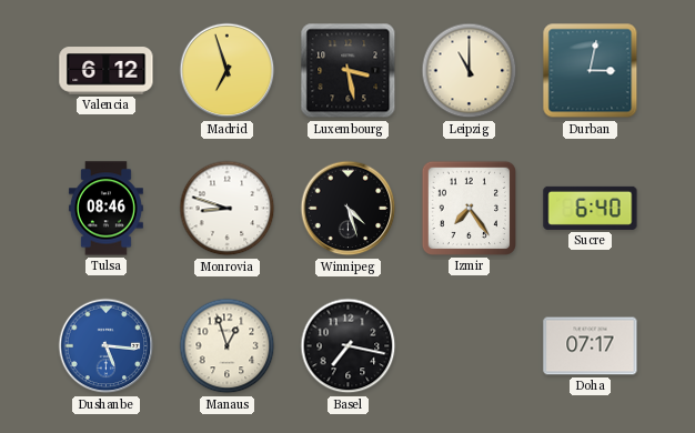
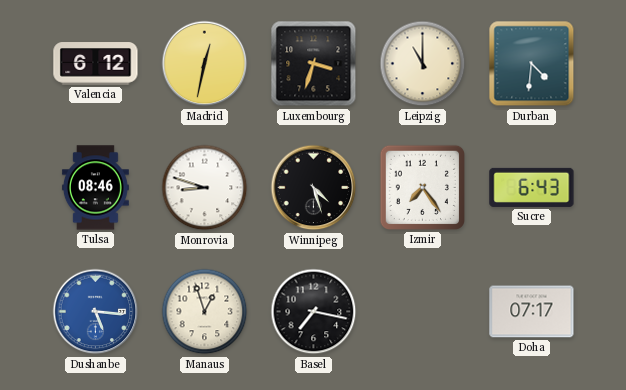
Madrid: 6:57 -> 12:32 (205, 64)
Luxembourg: 3:28 -> 3:33 (314, 64)
Durban: 3:02 -> 4:31 (532, 64)
Sucre: 6:40 -> 6:43 (532, 187)
